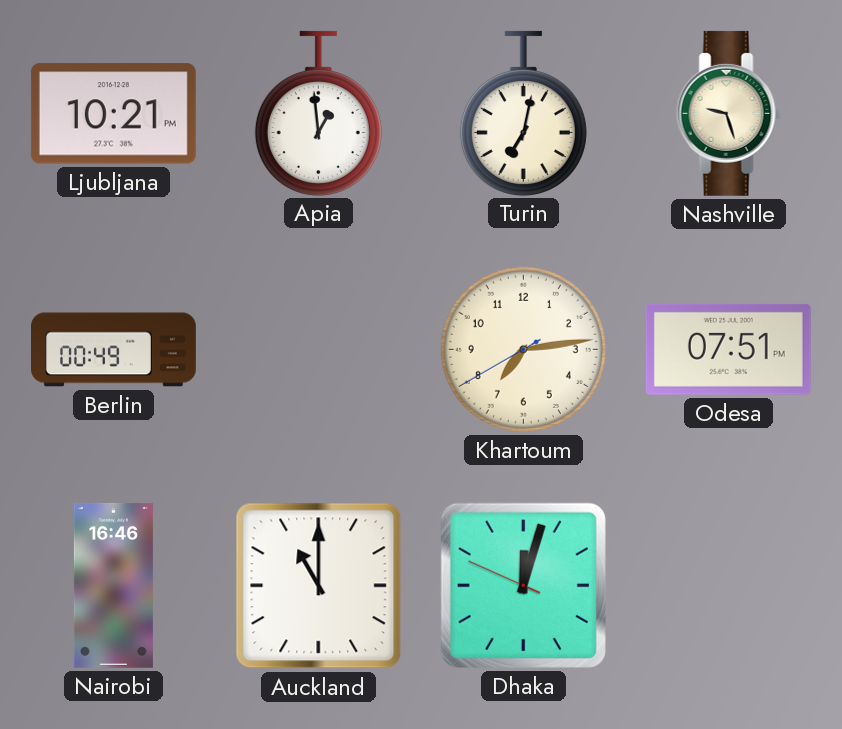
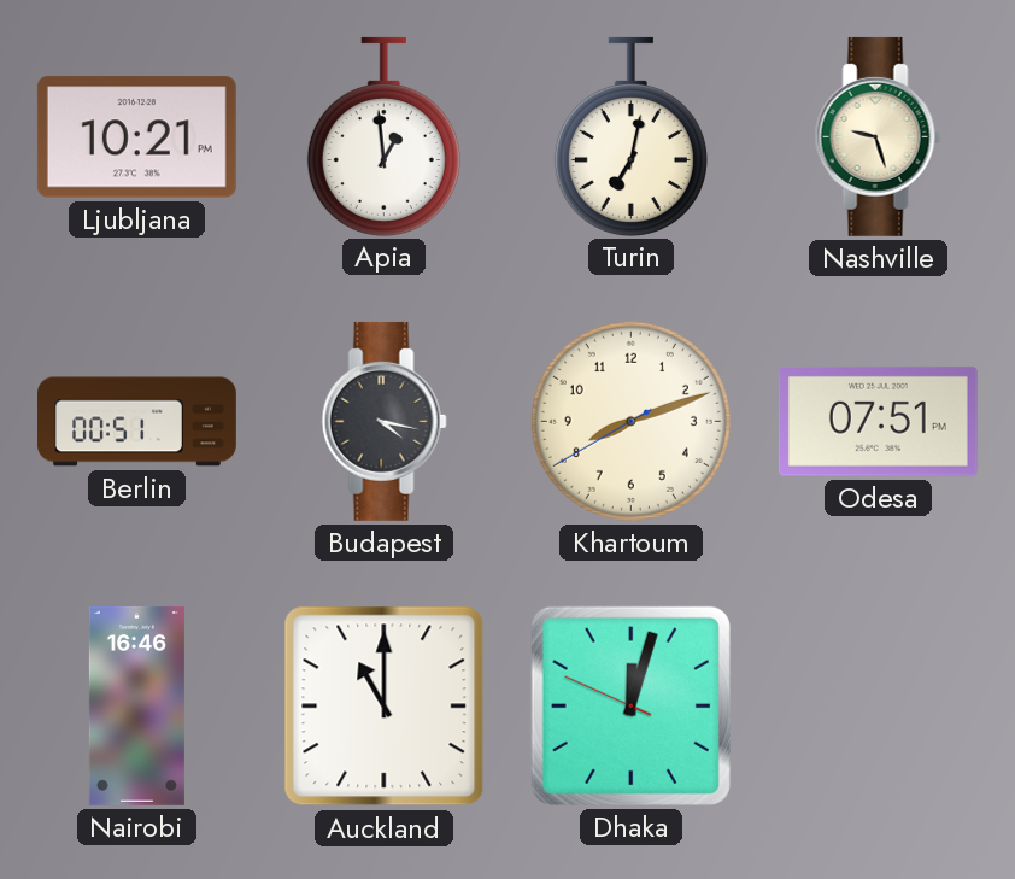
Berlin: 00:49 -> 00:51 (137, 422)
Budapest: none -> 4:17 (383, 421)
Khartoum: 7:13 -> 8:11 (630, 421)
